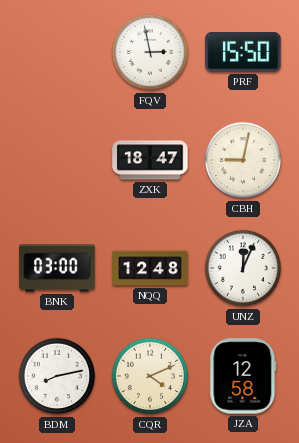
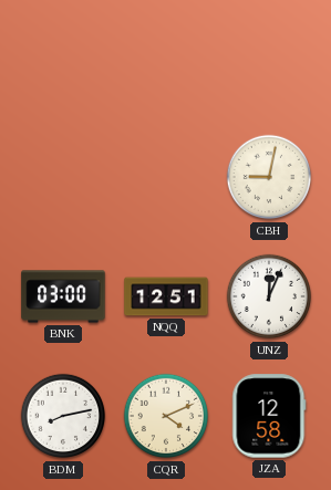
FQV: 2:58 -> none (150, 52)
PRF: 15:50 -> none (243, 53)
ZXK: 18:47 -> none (150, 160)
NQQ: 12:48 -> 12:51 (166, 296)
